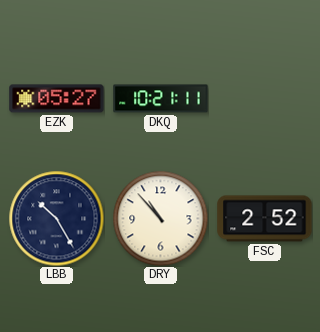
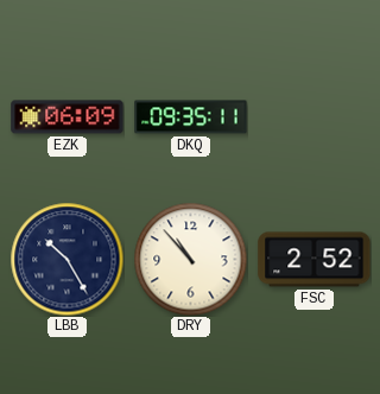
EZK: 05:27 -> 06:09 (68, 117)
DKQ: 10:21 -> 09:35 (191, 117)
